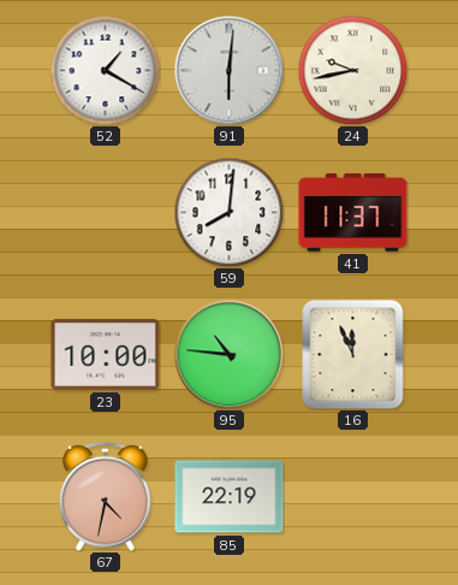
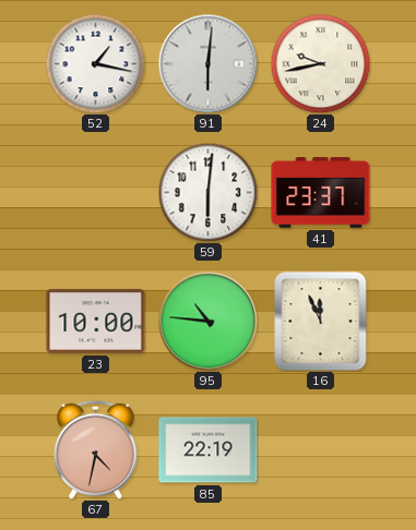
52: 1:20 -> 1:17 (95, 63)
59: 8:01 -> 6:01 (207, 192)
41: 11:37 -> 23:37 (321, 193)
